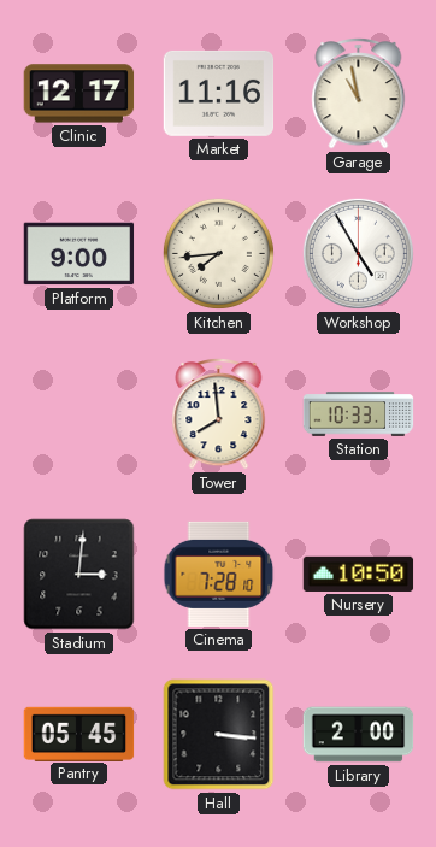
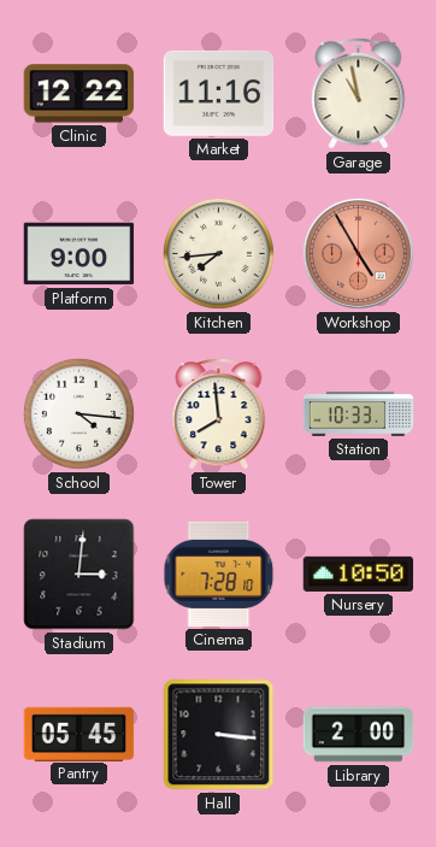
Clinic: 12:17 -> 12:22 (79, 94)
Workshop dial: white -> salmon (358, 253)
School: none -> 4:16 (78, 413)
